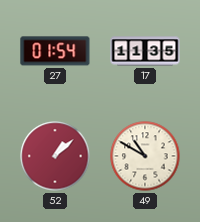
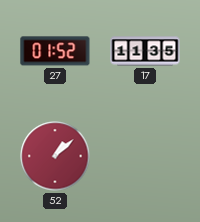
27: 01:54 -> 01:52 (55, 51)
49: 10:50 -> none (145, 156)
